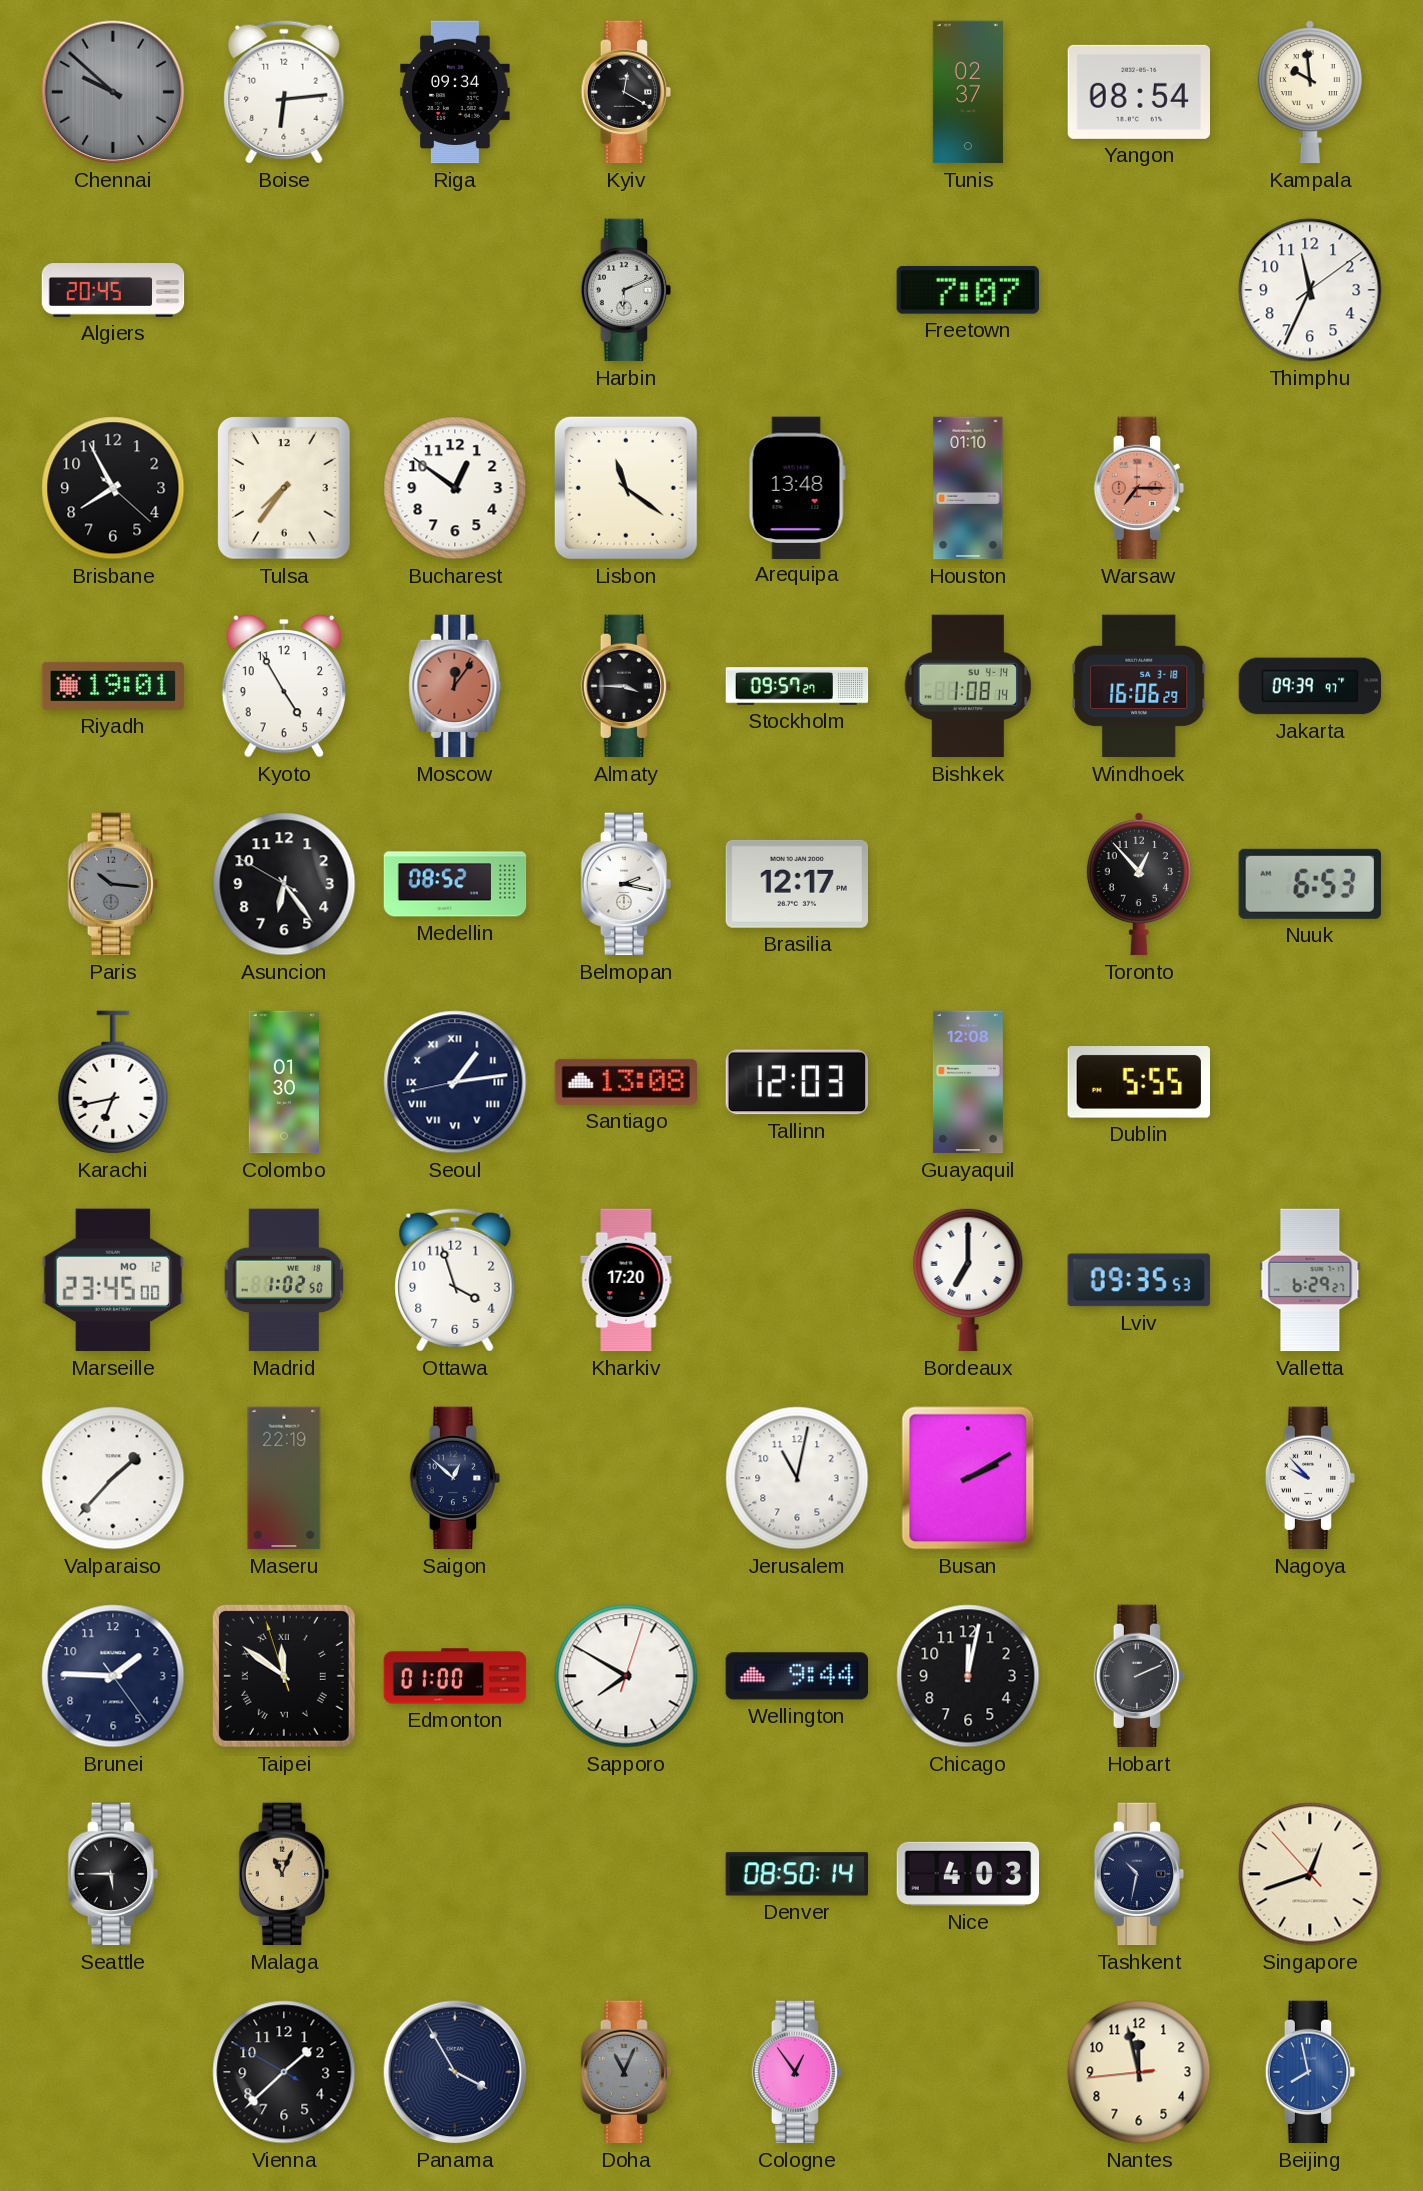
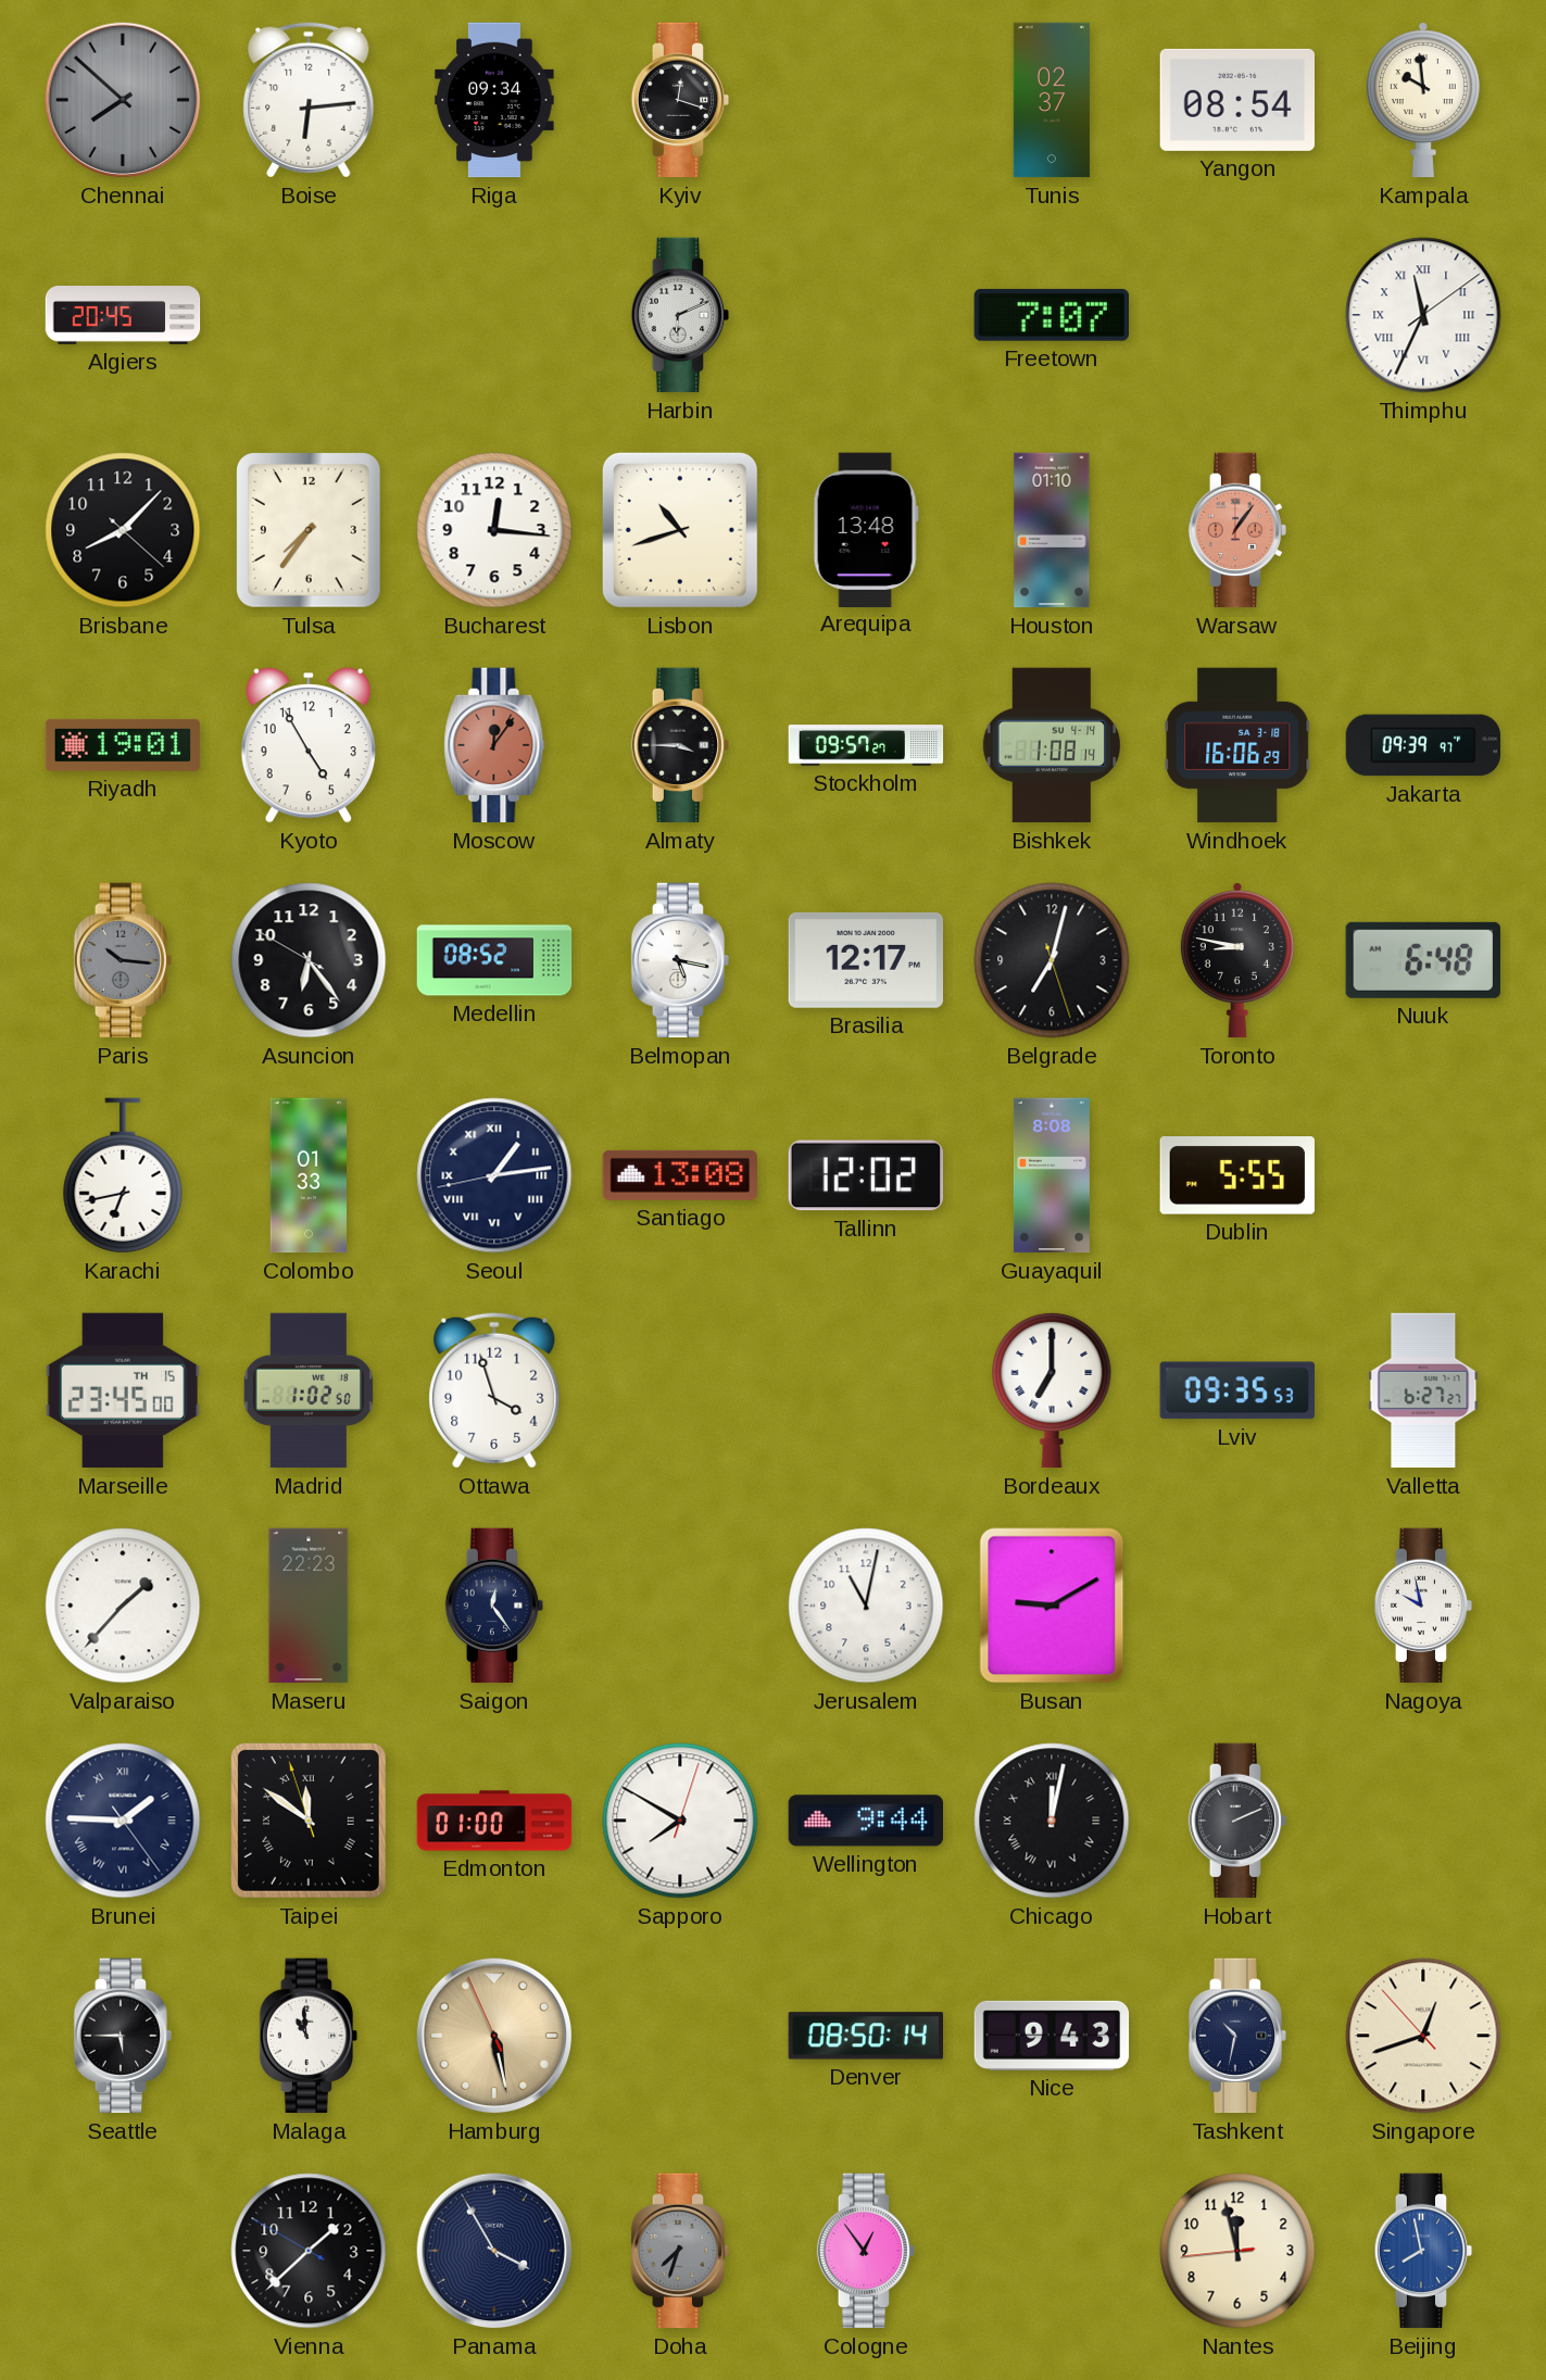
Chennai: 9:52 -> 7:52 (123, 100)
Kyiv: 12:20 -> 12:18 (680, 100)
Thimphu numerals: Arabic -> Roman (1423, 315)
Brisbane: 7:55 -> 8:07 (123, 530)
Bucharest: 12:51 -> 12:16 (494, 530)
Lisbon: 11:21 -> 10:42 (680, 530)
Warsaw: 7:15 -> 1:06 (1237, 530)
Belmopan: 2:17 -> 5:17 (680, 960)
Belgrade: none -> 7:02 (1052, 960)
Toronto: 12:53 -> 8:47 (1237, 961)
Nuuk: 6:53 -> 6:48 (1423, 960)
Colombo: 01:30 -> 01:33 (307, 1175)
Tallinn: 12:03 -> 12:02 (865, 1175)
Guayaquil: 12:08 -> 8:08 (1052, 1175)
Marseille date: MO 12 -> TH 15 (123, 1390)
Kharkiv: 17:20 -> none (626, 1280)
Valletta: 6:29 -> 6:27 (1423, 1390)
Maseru: 22:19 -> 22:23 (309, 1605)
Saigon: 12:52 -> 12:24 (494, 1605)
Busan: 2:10 -> 9:10 (1052, 1605)
Nagoya: 9:53 -> 9:58 (1423, 1605)
Brunei numerals: Arabic -> Roman (123, 1821)
Chicago numerals: Arabic -> Roman (1052, 1821)
Malaga: 11:04 -> 10:59 (309, 2036)
Malaga dial: champagne -> white (309, 2036)
Hamburg: none -> 5:27 (494, 2036)
Nice: 4:03 -> 9:43 (1052, 2036)
Doha: 11:04 -> 7:33 (680, 2251)
